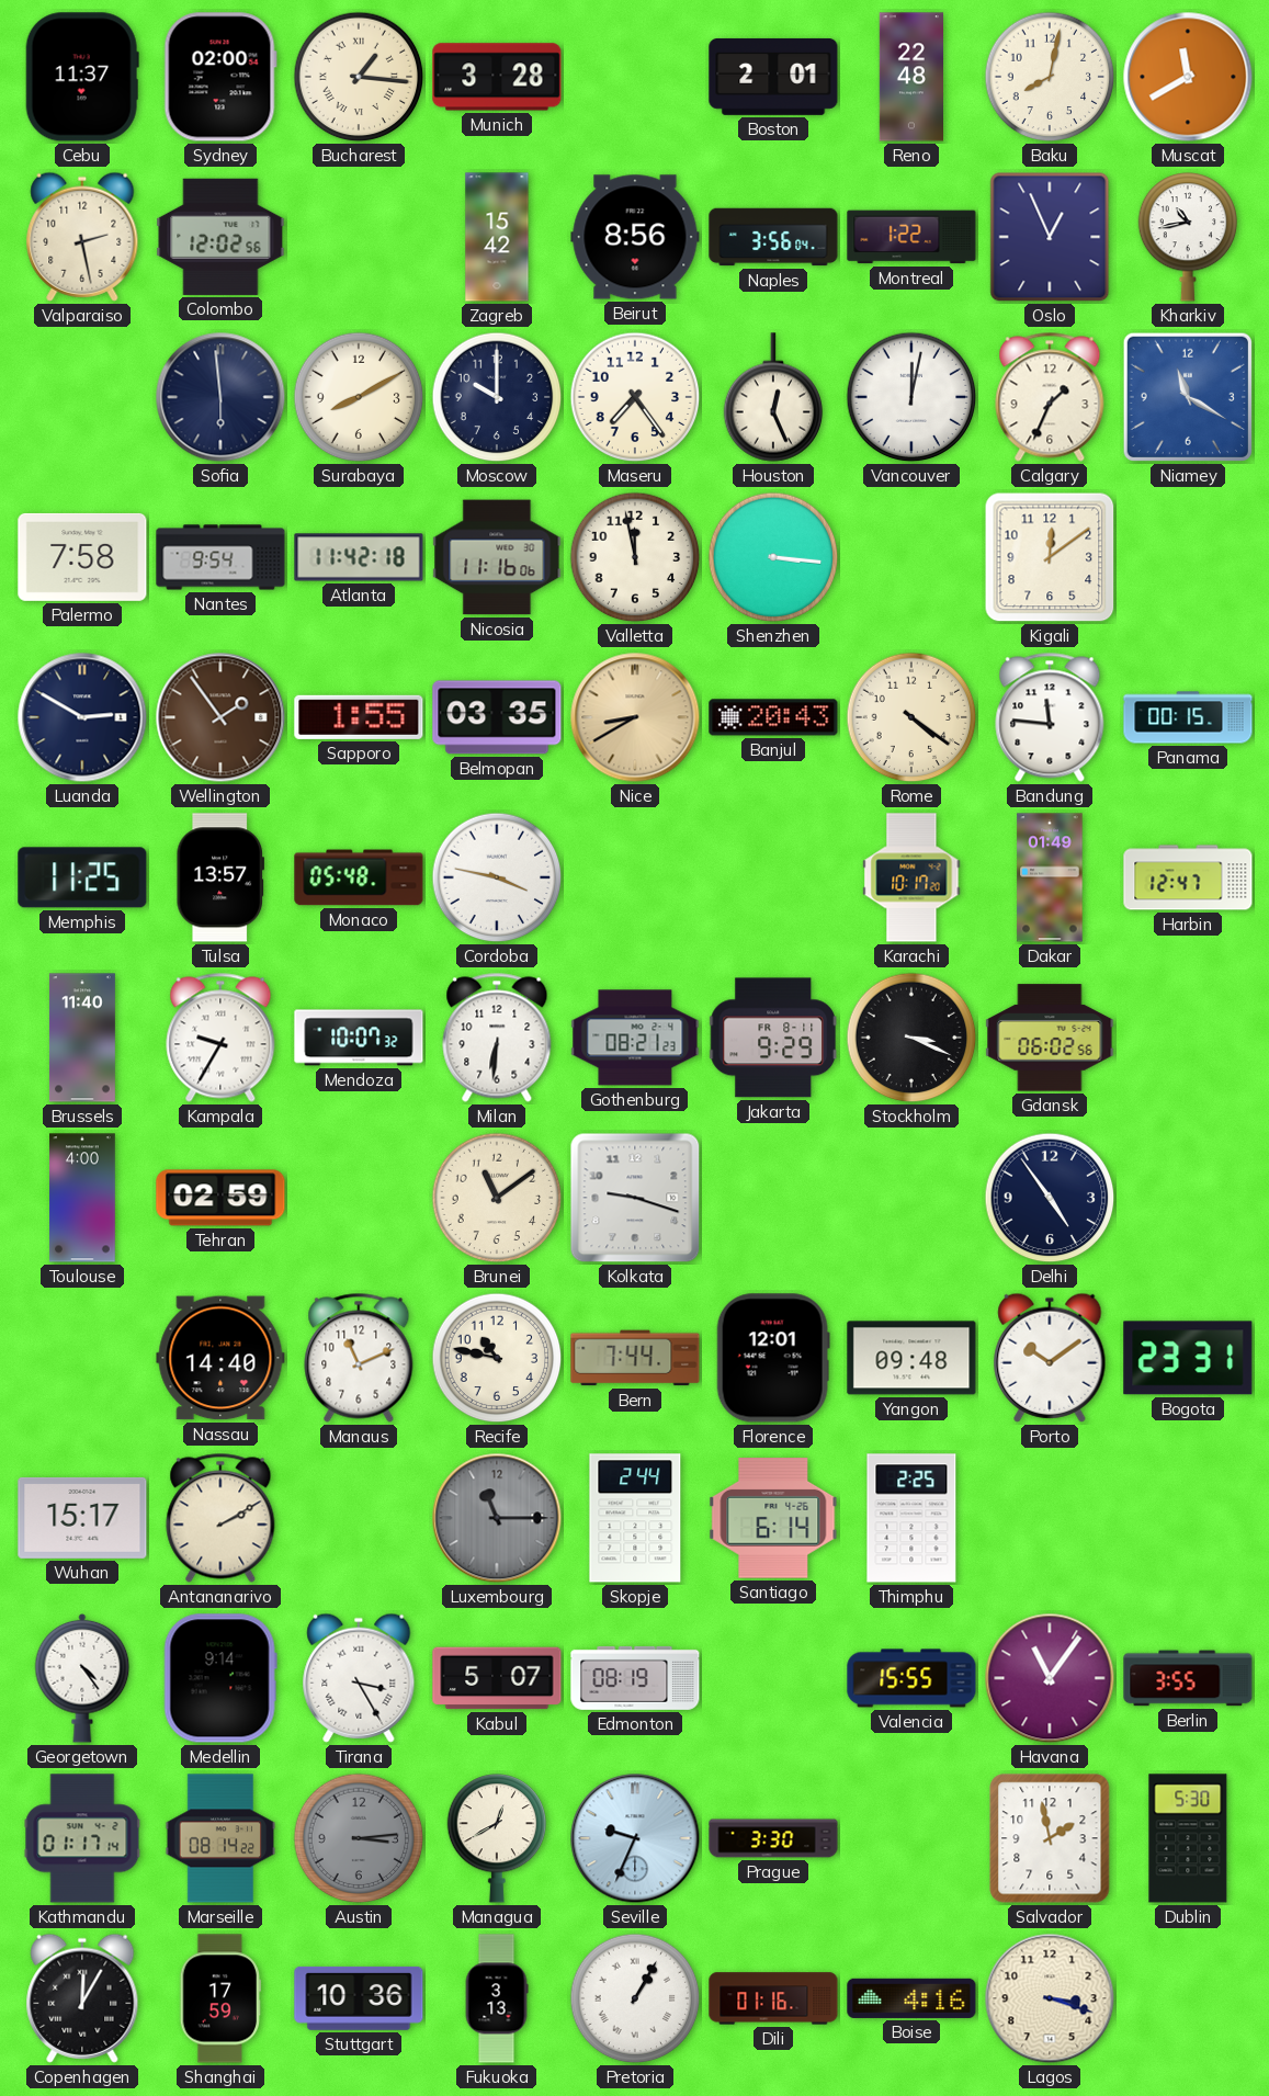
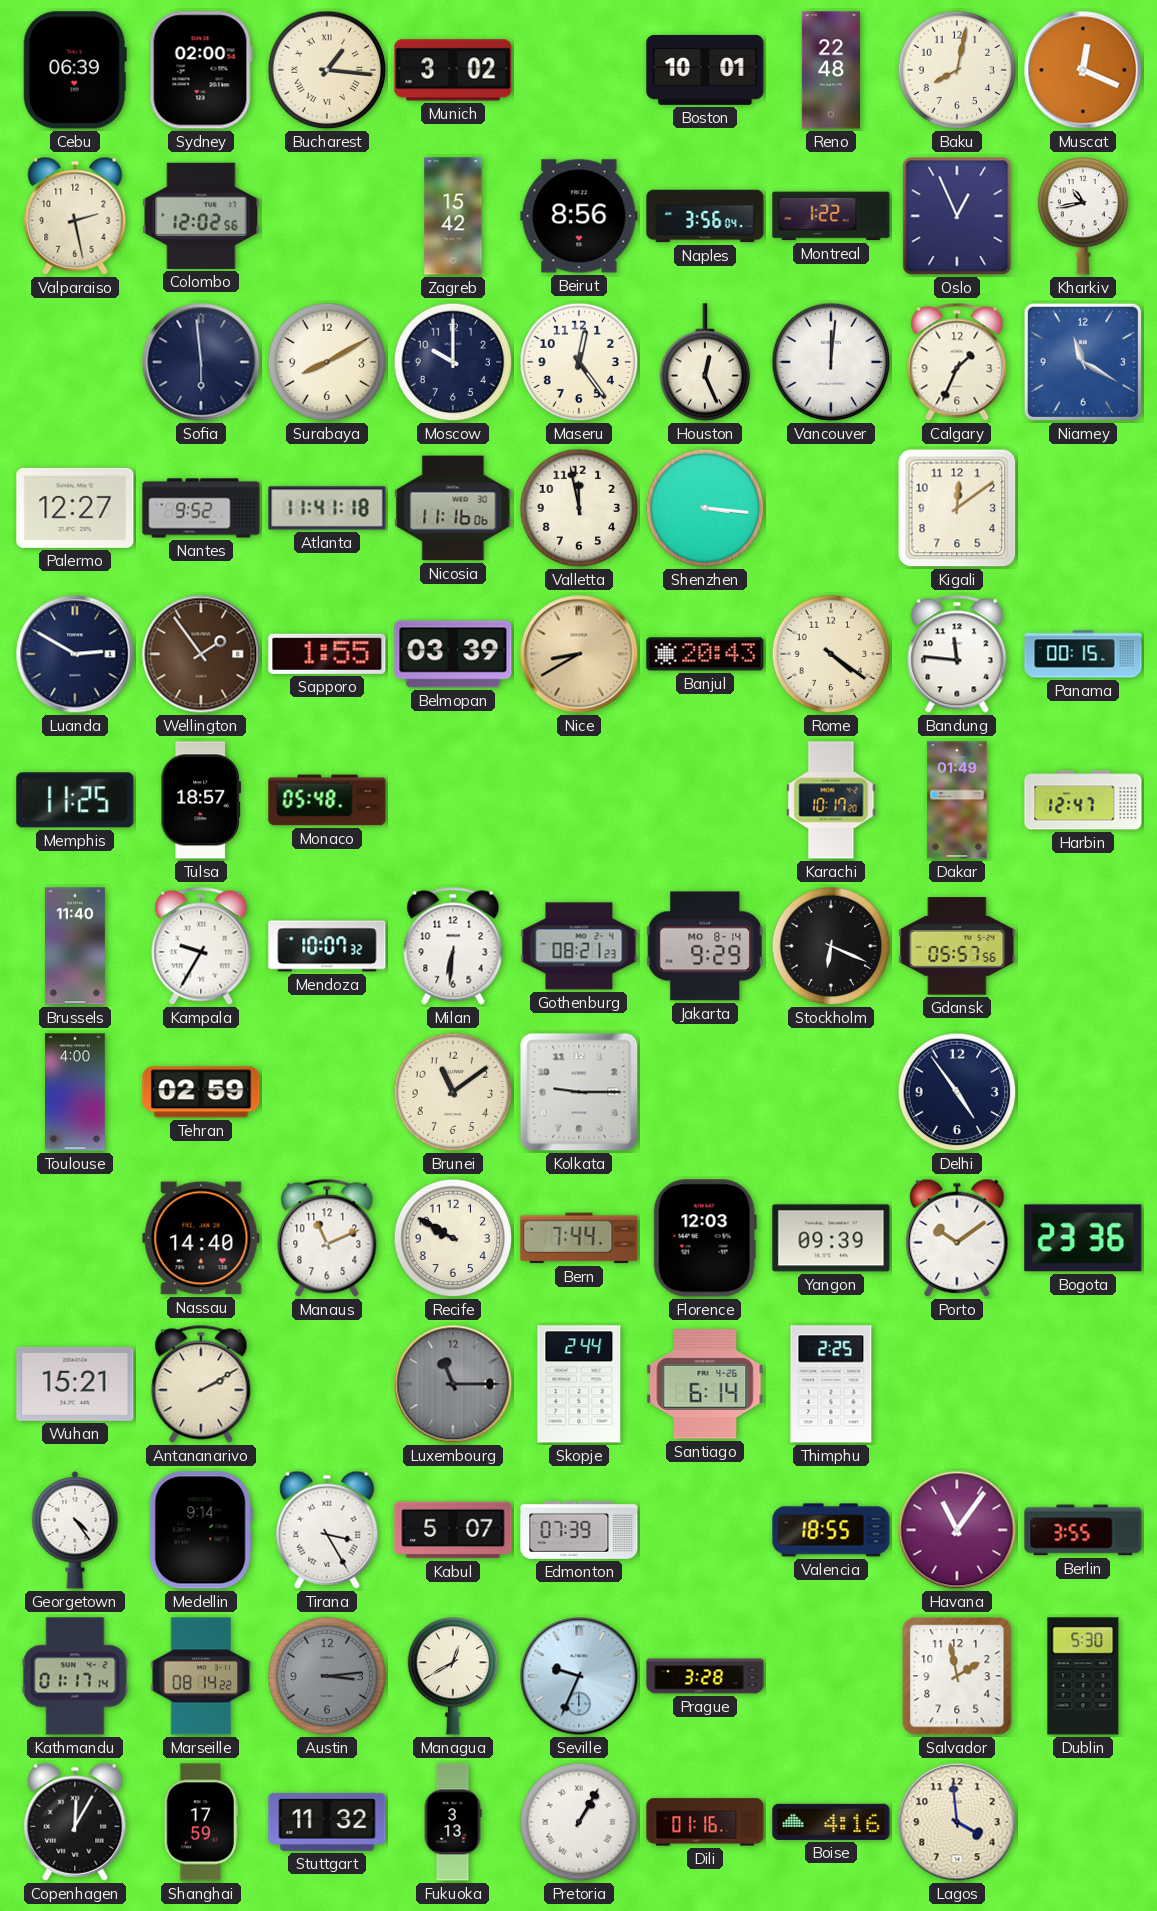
Cebu: 11:37 -> 06:39 (75, 70)
Munich: 3:28 -> 3:02 (453, 70)
Boston: 2:01 -> 10:01 (705, 70)
Muscat: 11:40 -> 12:19 (1083, 70)
Maseru: 7:24 -> 12:24 (579, 362)
Vancouver: 12:02 -> 12:01 (831, 362)
Palermo: 7:58 -> 12:27 (75, 508)
Nantes: 9:54 -> 9:52 (201, 508)
Atlanta: 11:42 -> 11:41 (327, 508)
Belmopan: 03:35 -> 03:39 (453, 654)
Tulsa: 13:57 -> 18:57 (200, 800)
Cordoba: 3:47 -> none (497, 877)
Jakarta date: FR 8-11 -> MO 8-14 (705, 946)
Stockholm: 3:19 -> 6:19 (831, 946)
Gdansk: 06:02 -> 05:57 (957, 946)
Kolkata: 9:18 -> 9:15 (579, 1092)
Recife: 10:47 -> 9:50 (453, 1238)
Florence: 12:01 -> 12:03 (705, 1238)
Yangon: 09:48 -> 09:39 (831, 1238)
Bogota: 23:31 -> 23:36 (1083, 1238)
Wuhan: 15:17 -> 15:21 (75, 1384)
Edmonton: 08:19 -> 07:39 (579, 1530)
Valencia: 15:55 -> 18:55 (831, 1530)
Prague: 3:30 -> 3:28 (705, 1676)
Stuttgart: 10:36 -> 11:32 (327, 1822)
Lagos: 3:18 -> 3:59 (957, 1822)
